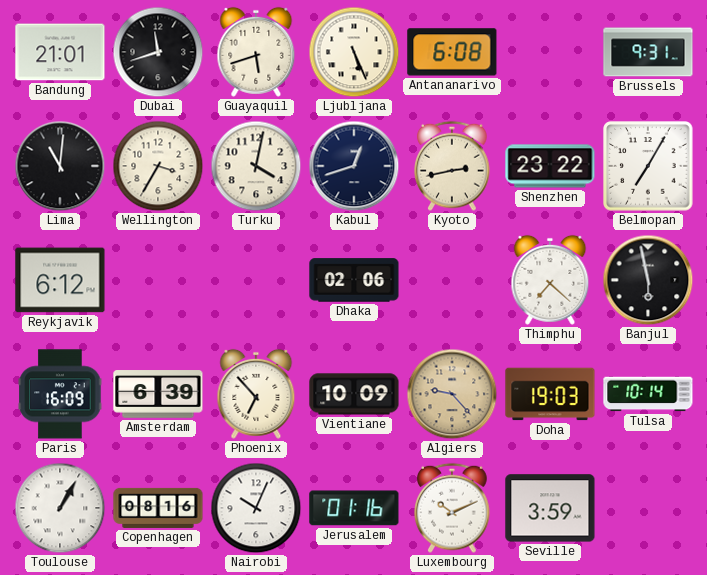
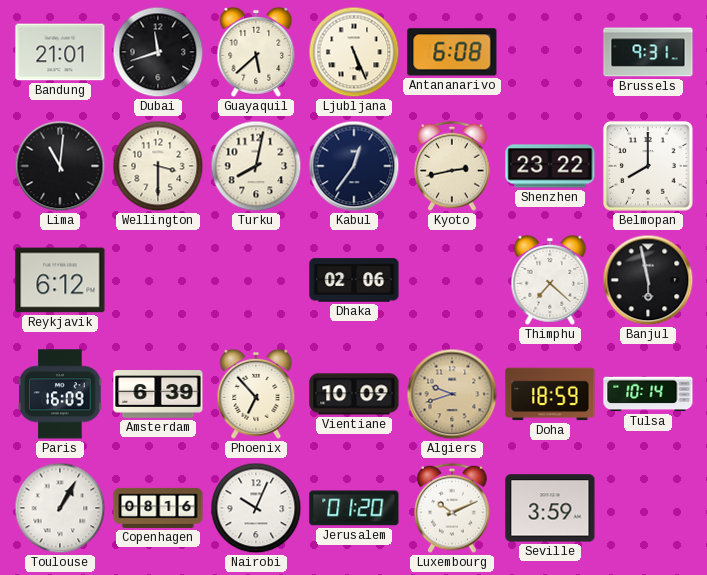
Guayaquil: 5:42 -> 5:38 (256, 52)
Wellington: 3:35 -> 3:30 (158, 166)
Turku: 4:02 -> 8:02 (256, 166)
Kabul: 12:42 -> 12:36 (354, 166)
Belmopan: 7:05 -> 8:00 (648, 166)
Algiers: 9:23 -> 9:42 (452, 394)
Doha: 19:03 -> 18:59 (550, 394)
Jerusalem: 01:16 -> 01:20 (354, 508)
